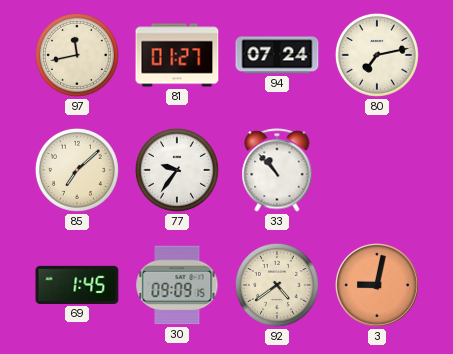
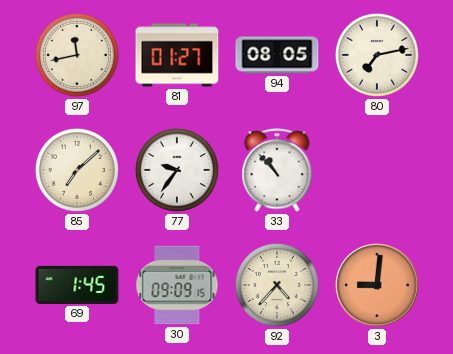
94: 07:24 -> 08:05 (277, 55)
92: 4:39 -> 4:37 (277, 285)
3: 9:02 -> 9:01 (378, 286)
